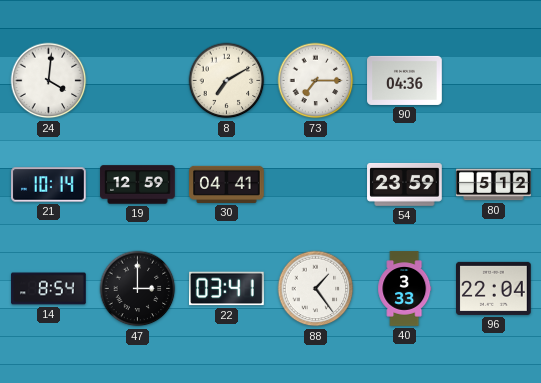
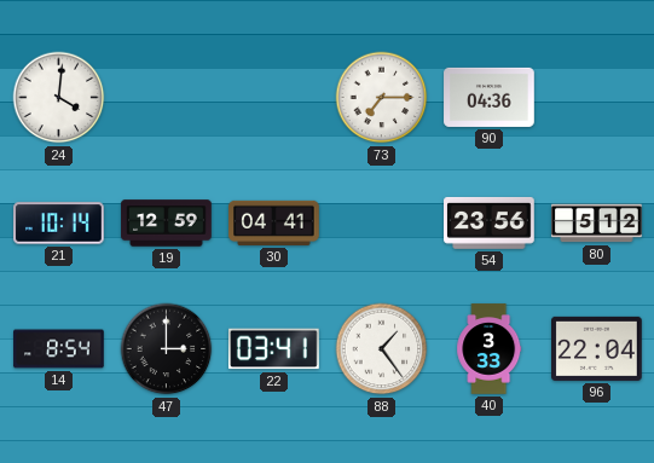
8: 7:10 -> none (227, 81)
54: 23:59 -> 23:56 (490, 222)
